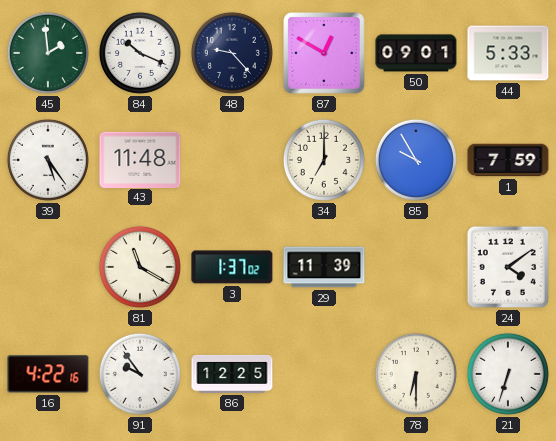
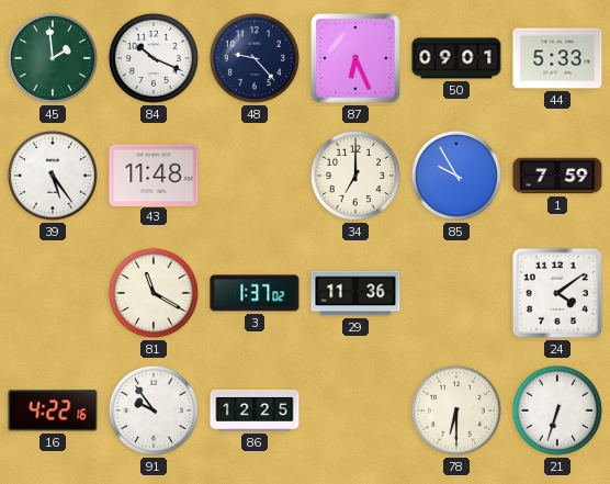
87: 12:50 -> 6:26 (355, 58)
29: 11:39 -> 11:36 (355, 293)
